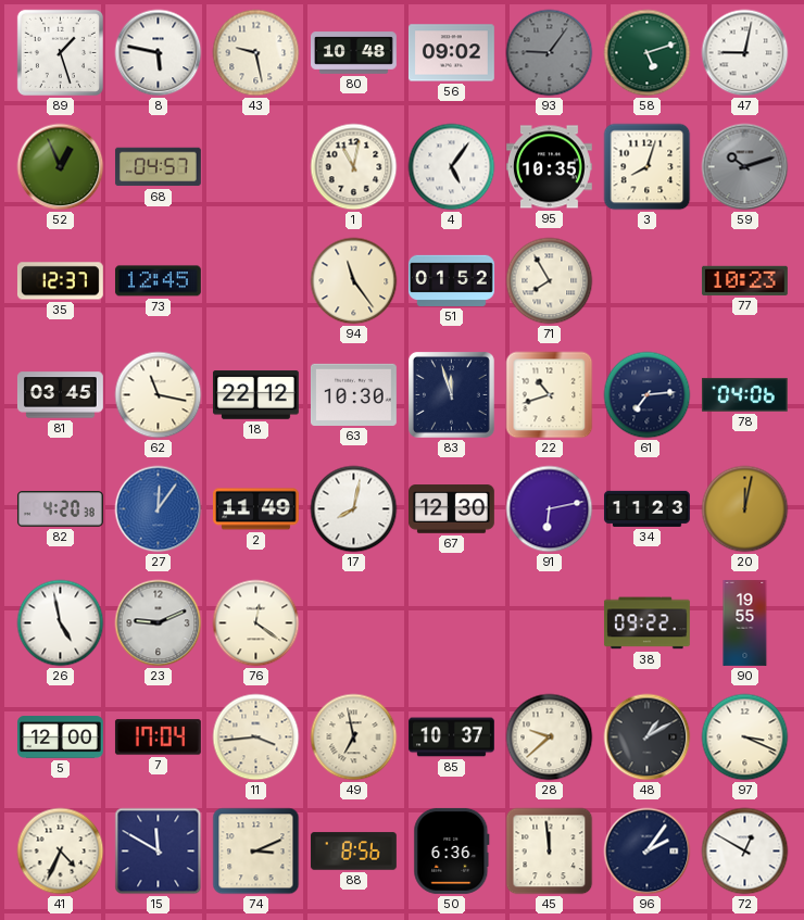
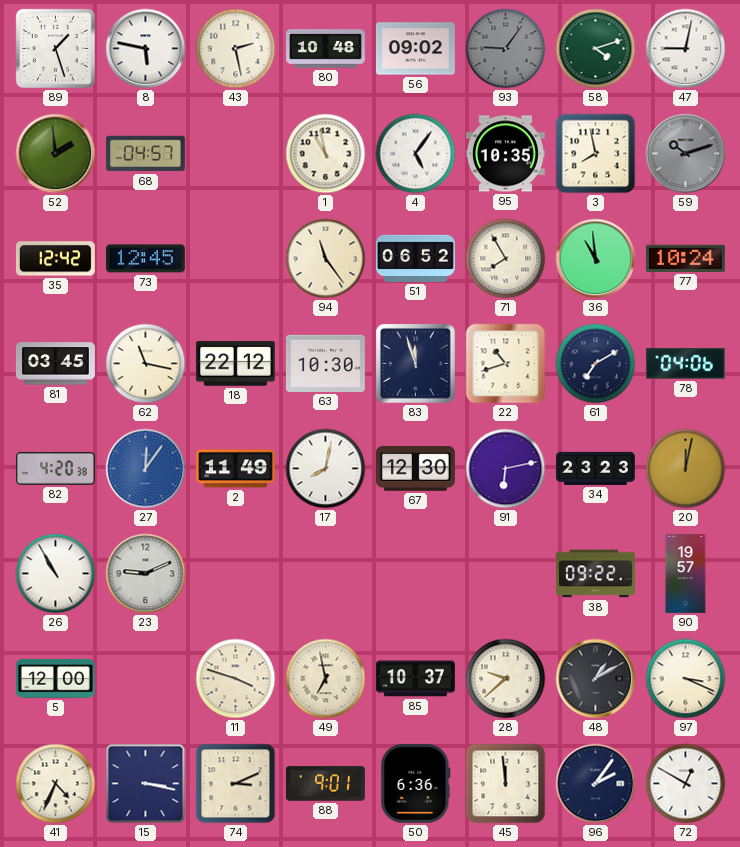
43: 9:28 -> 2:28 (236, 49)
58: 5:12 -> 4:12 (596, 49)
52: 12:56 -> 1:59 (56, 154)
1: 11:02 -> 10:58 (326, 154)
3: 8:03 -> 7:58 (596, 154)
35: 12:37 -> 12:42 (55, 259)
51: 01:52 -> 06:52 (415, 258)
36: none -> 10:59 (596, 259)
77: 10:23 -> 10:24 (685, 258)
61: 7:14 -> 7:10 (596, 364)
34: 11:23 -> 23:23 (595, 468)
26: 4:58 -> 10:55 (56, 574)
76: 12:21 -> none (256, 623)
90: 19:55 -> 19:57 (686, 574)
7: 17:04 -> none (158, 738)
11: 3:44 -> 3:48 (236, 679)
15: 11:50 -> 3:17 (146, 784)
88: 8:56 -> 9:01 (325, 784)
